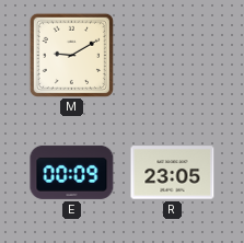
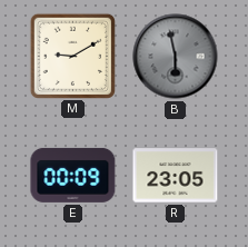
B: none -> 5:58 (176, 57)
